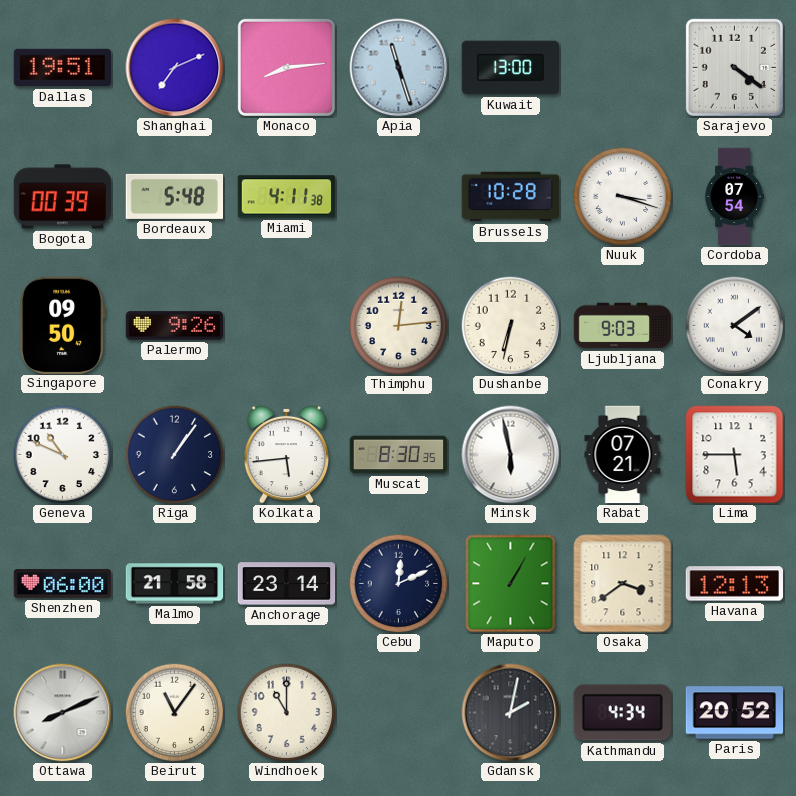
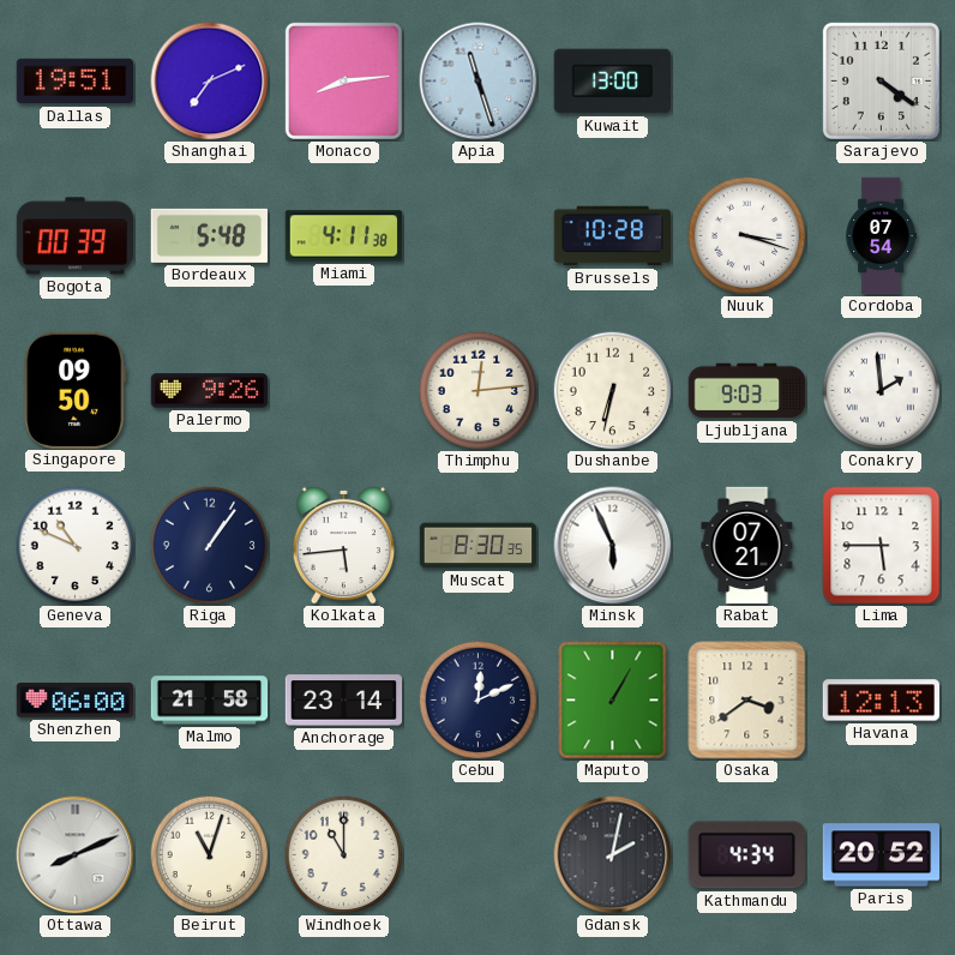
Conakry: 4:09 -> 1:59 (882, 391)
Minsk: 5:58 -> 5:56 (613, 546)
Beirut: 11:06 -> 11:03 (210, 855)
